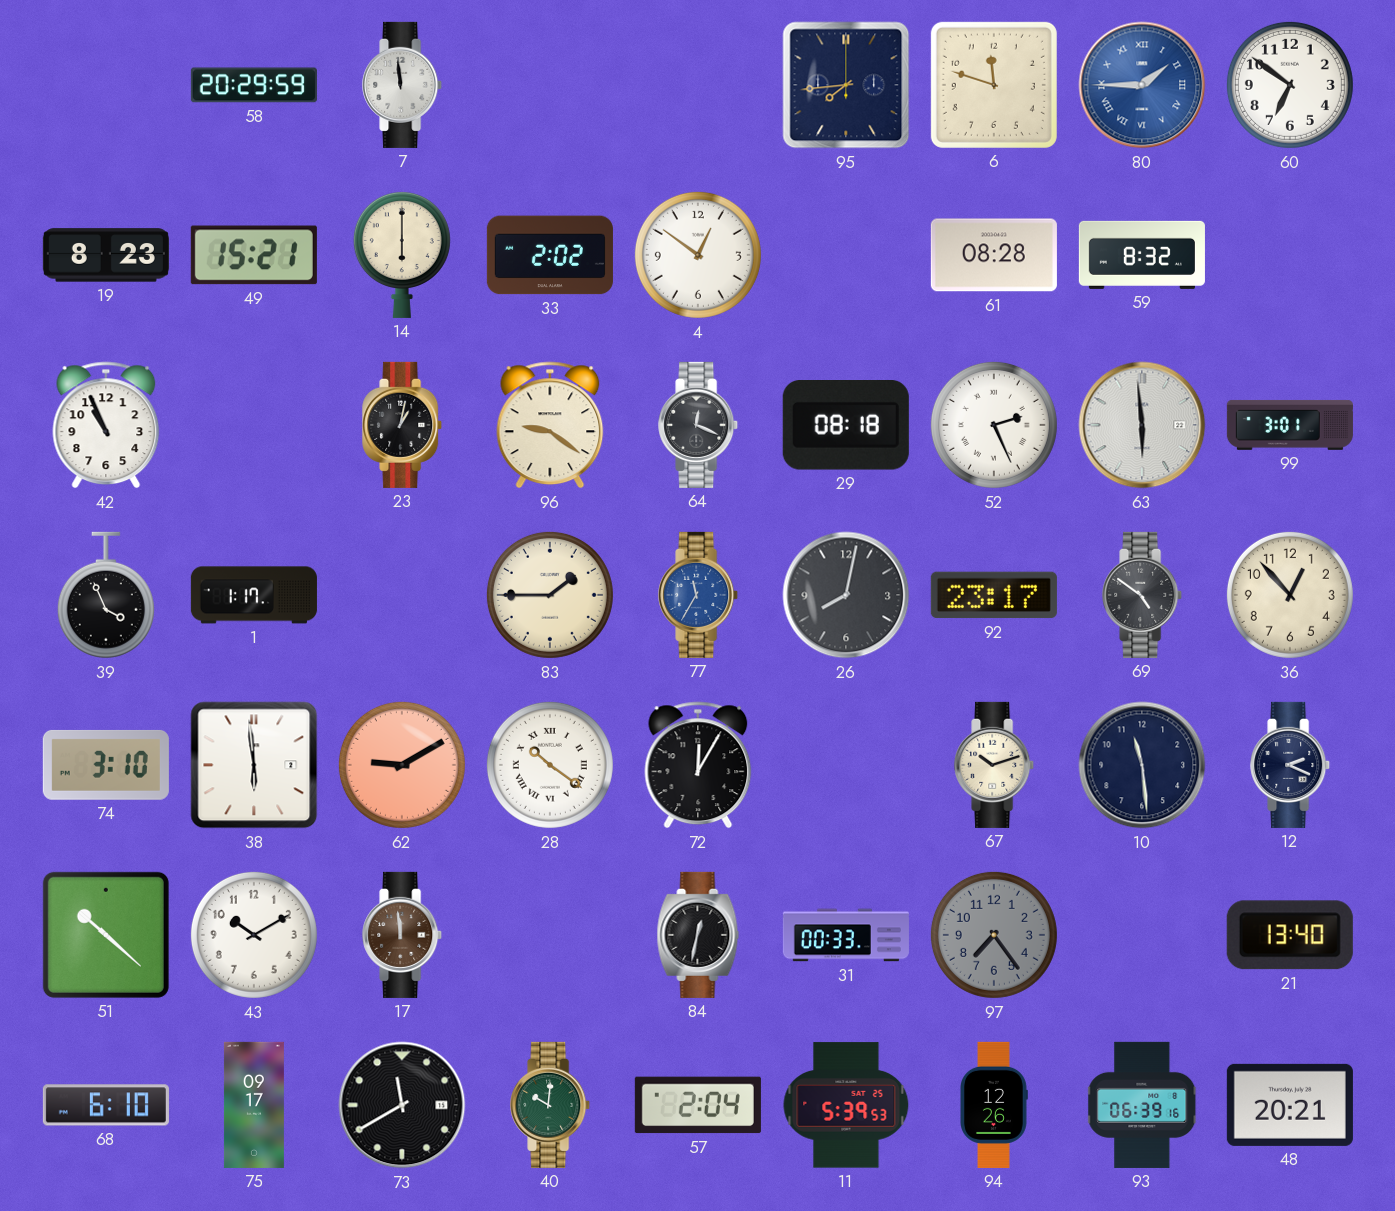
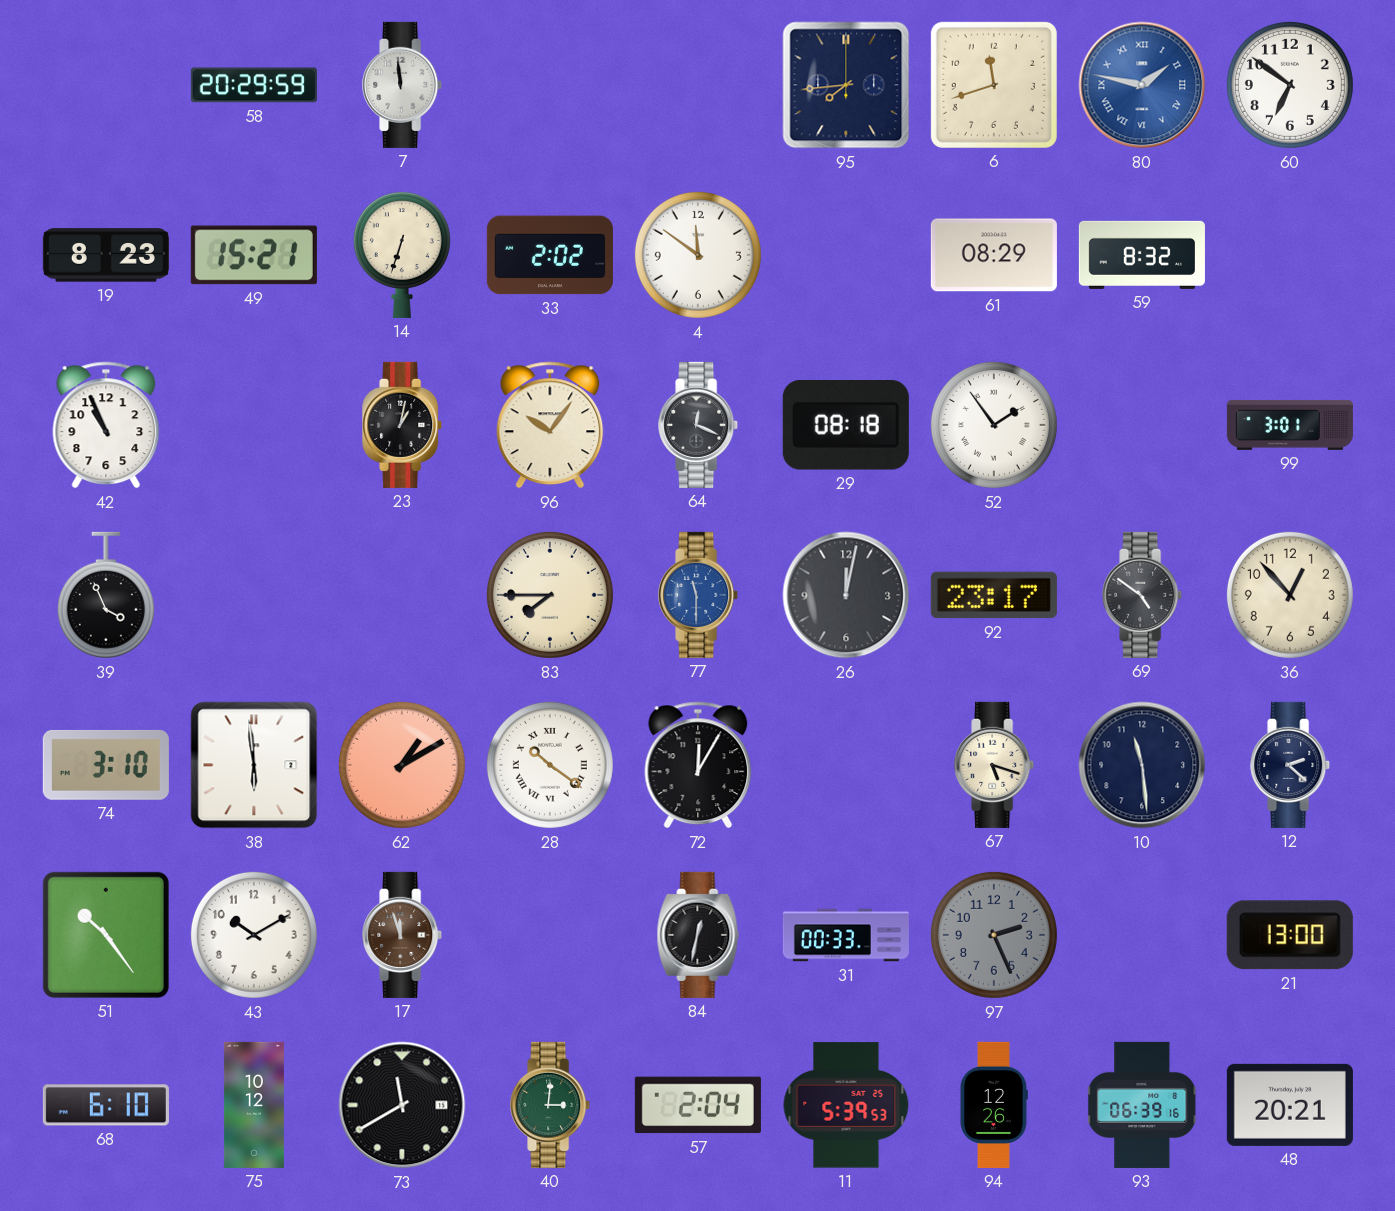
6: 11:48 -> 11:42 (994, 85)
80: 1:45 -> 1:47 (1142, 85)
14: 6:00 -> 6:33 (402, 254)
4: 12:51 -> 11:51 (698, 255)
61: 08:28 -> 08:29 (994, 255)
96: 9:21 -> 10:06 (550, 425)
52: 2:26 -> 1:54 (994, 425)
63: 5:59 -> none (1142, 425)
1: 1:17 -> none (254, 595)
83: 1:45 -> 7:45 (550, 595)
77: 11:35 -> 11:30 (699, 595)
26: 8:02 -> 12:02 (846, 595)
62: 9:10 -> 1:10 (402, 765)
67: 10:12 -> 5:18 (995, 765)
12: 2:19 -> 2:22 (1291, 765)
51: 10:22 -> 10:24 (106, 935)
17: 11:59 -> 11:57 (403, 935)
97: 7:24 -> 2:26 (994, 935)
21: 13:40 -> 13:00 (1290, 935)
75: 09:17 -> 10:12 (254, 1105)
40: 10:01 -> 3:01 (551, 1105)
